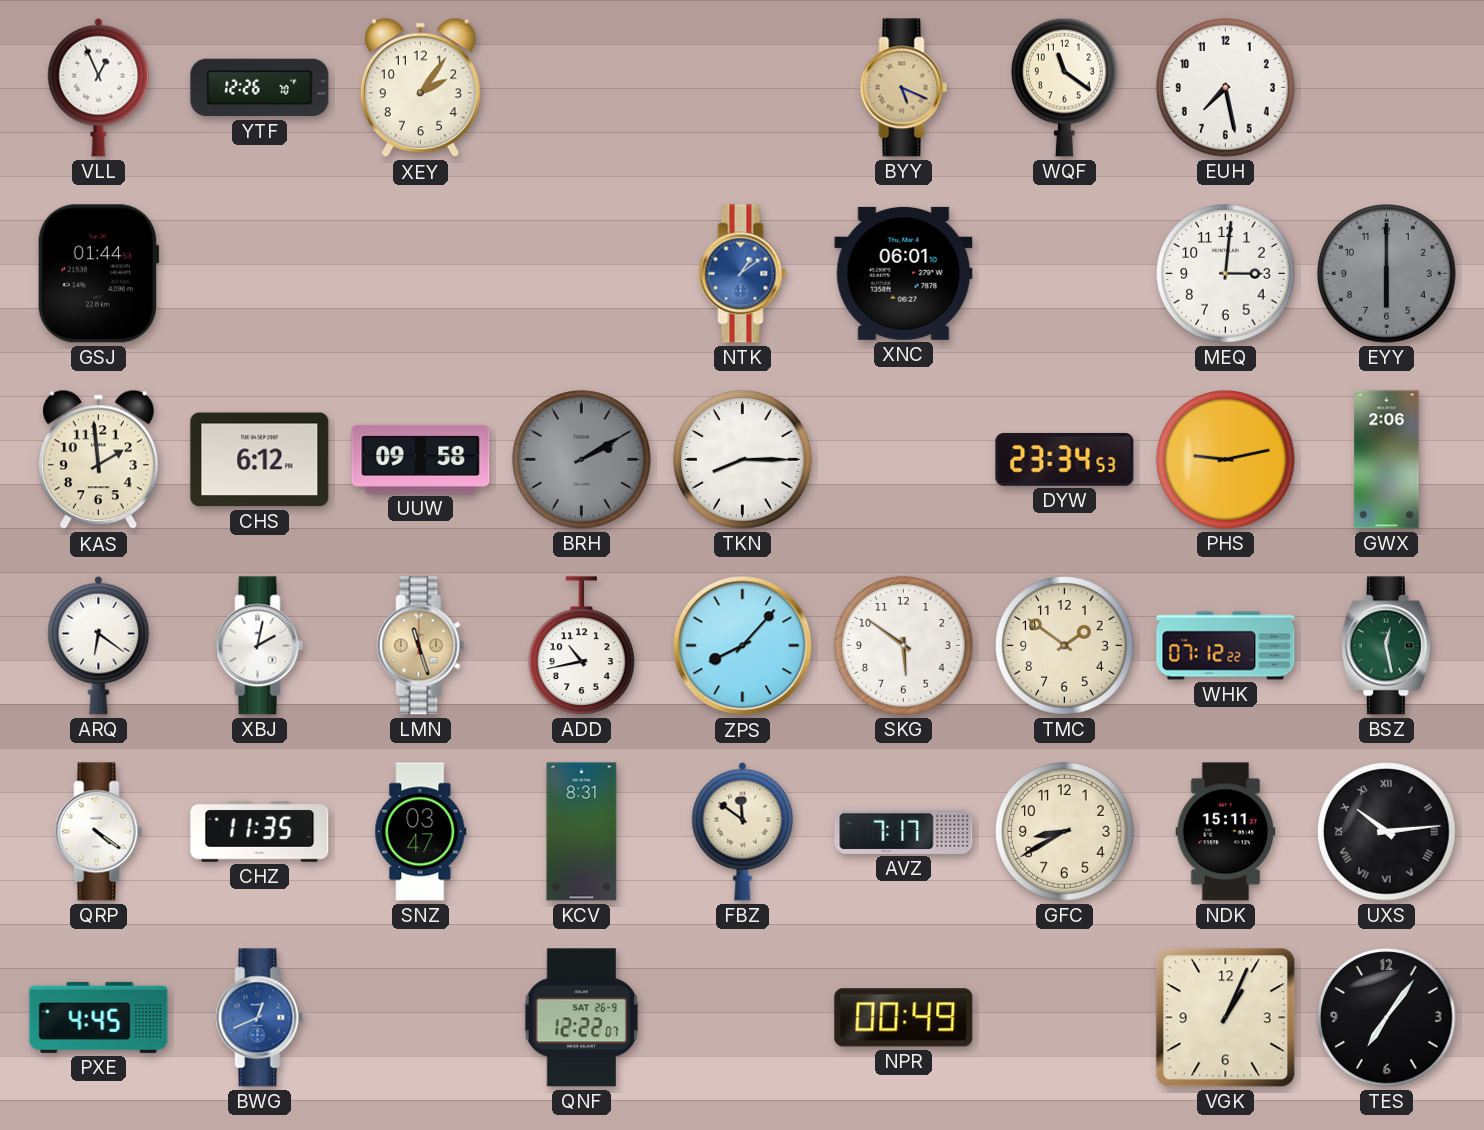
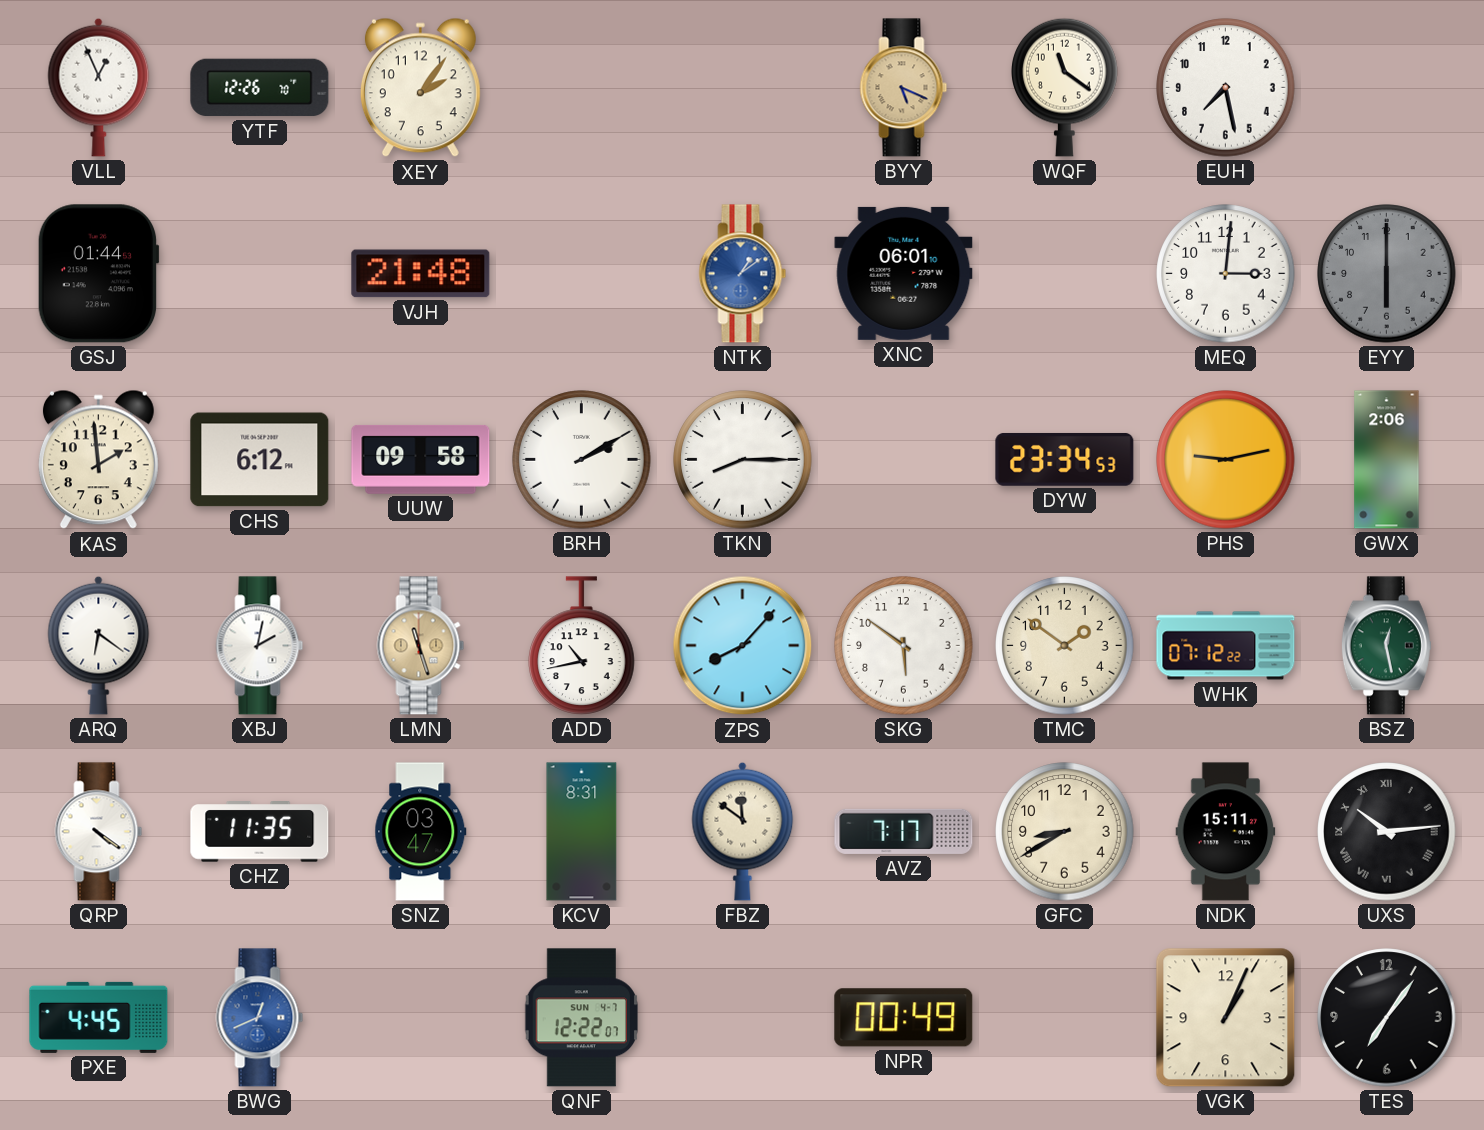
VJH: none -> 21:48 (421, 274)
BRH dial: grey -> white (582, 460)
QNF date: SAT 26-9 -> SUN 4-7 (581, 1018)
